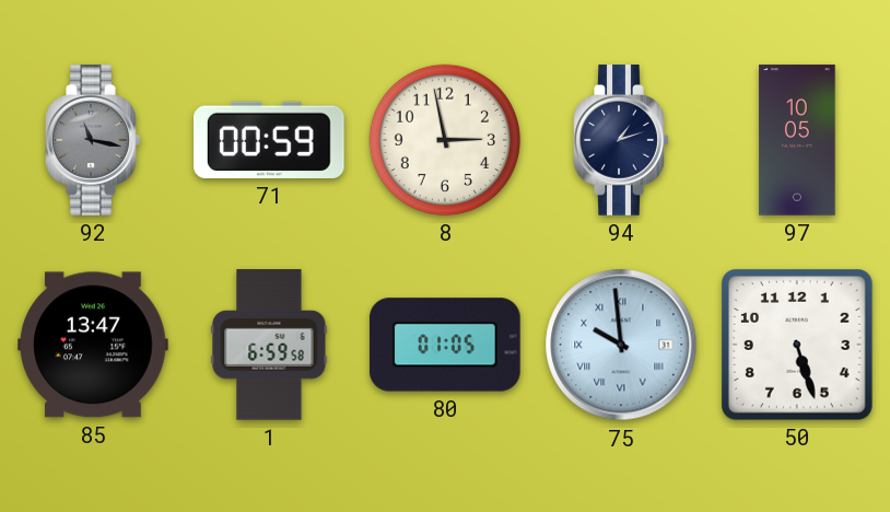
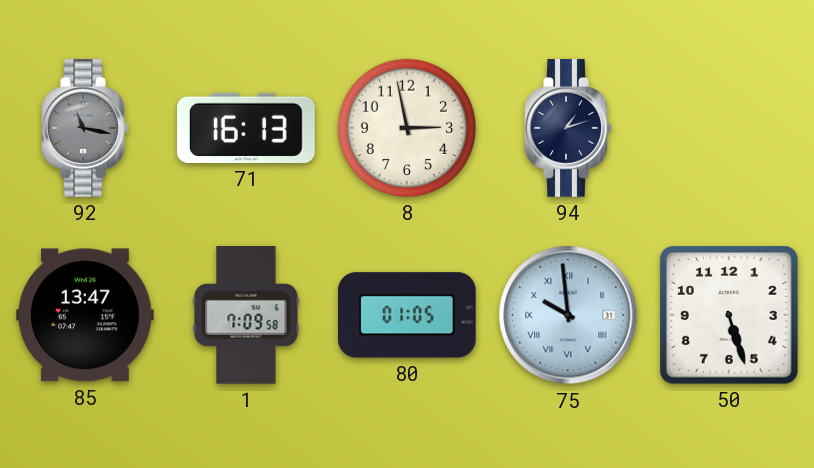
71: 00:59 -> 16:13 (247, 128)
97: 10:05 -> none (797, 140)
1: 6:59 -> 7:09 (246, 315)
